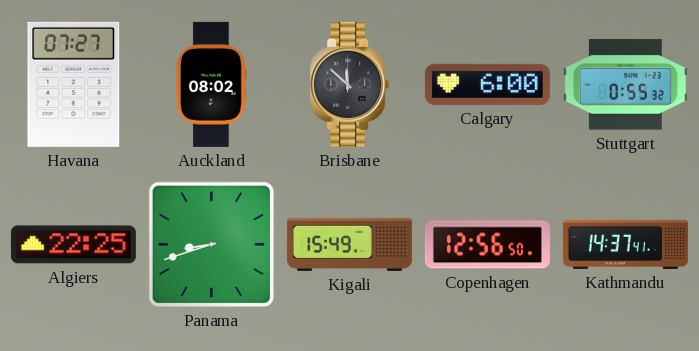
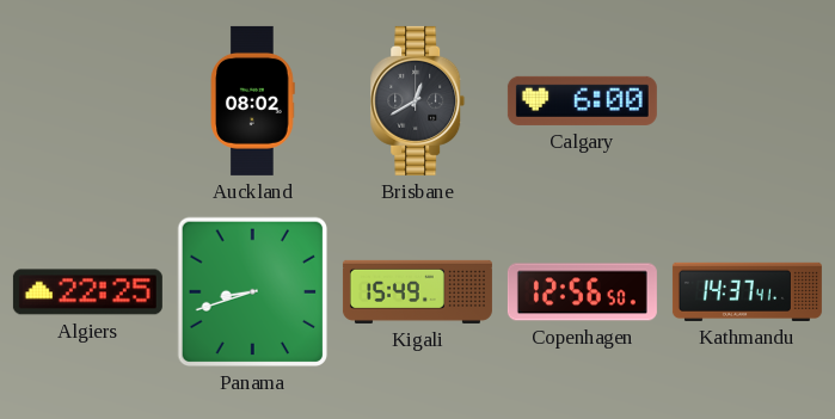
Havana: 07:27 -> none (74, 84)
Brisbane: 11:52 -> 12:40 (418, 100)
Stuttgart: 0:55 -> none (625, 85)
